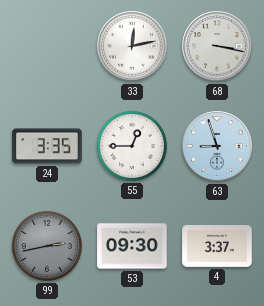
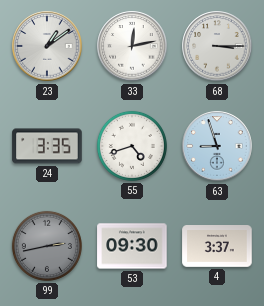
23: none -> 1:09 (47, 46)
68: 3:17 -> 3:15 (217, 46)
55: 12:45 -> 4:42 (132, 146)
